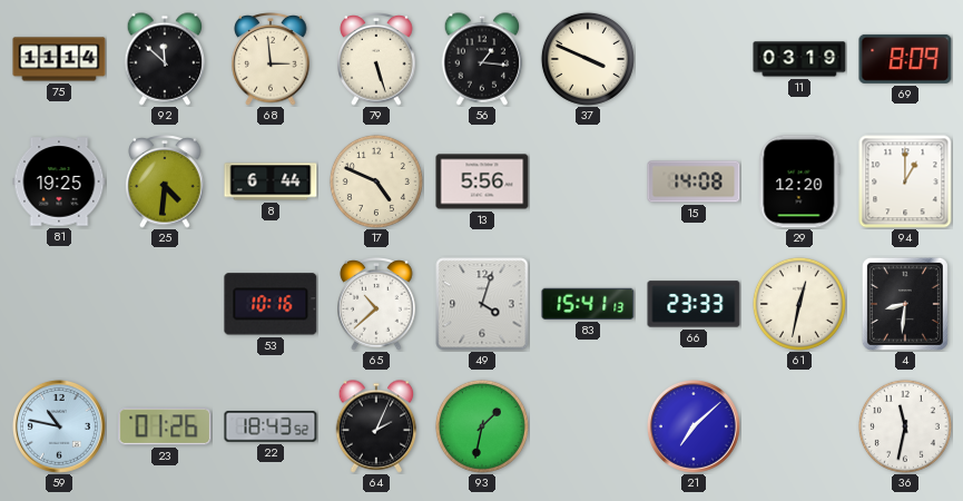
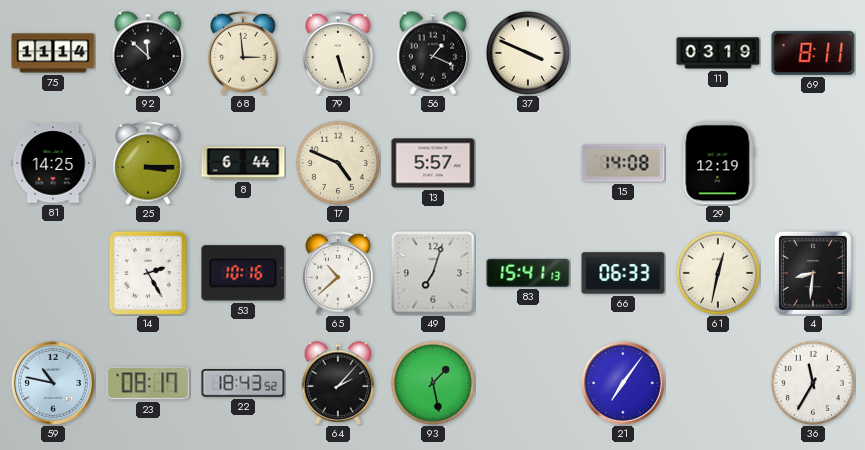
56: 1:16 -> 1:19 (433, 53)
69: 8:09 -> 8:11 (813, 53)
81: 19:25 -> 14:25 (53, 163)
25: 4:31 -> 3:15 (148, 163)
13: 5:56 -> 5:57 (433, 163)
29: 12:20 -> 12:19 (718, 163)
94: 1:00 -> none (905, 181)
14: none -> 2:25 (148, 273)
49: 4:03 -> 7:03 (433, 273)
66: 23:33 -> 06:33 (623, 273)
23: 01:26 -> 08:17 (148, 383)
64: 2:04 -> 2:07 (338, 383)
93: 1:32 -> 1:28 (433, 383)
21: 7:08 -> 7:06 (623, 383)
36: 11:32 -> 11:35 (813, 383)
